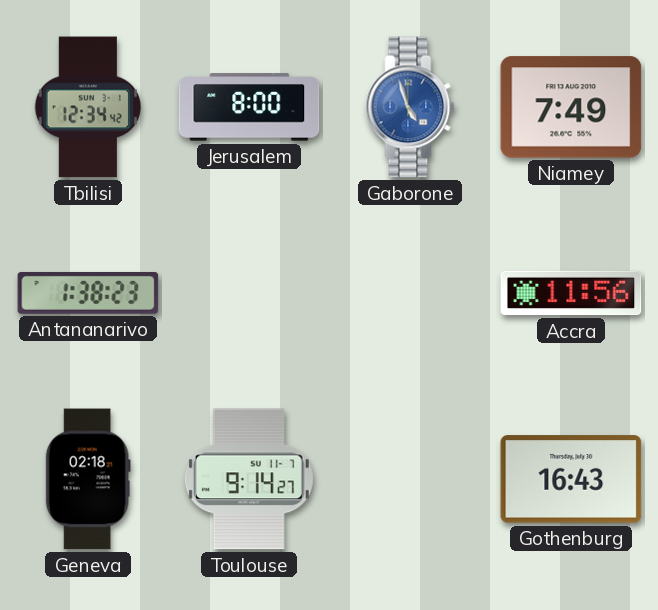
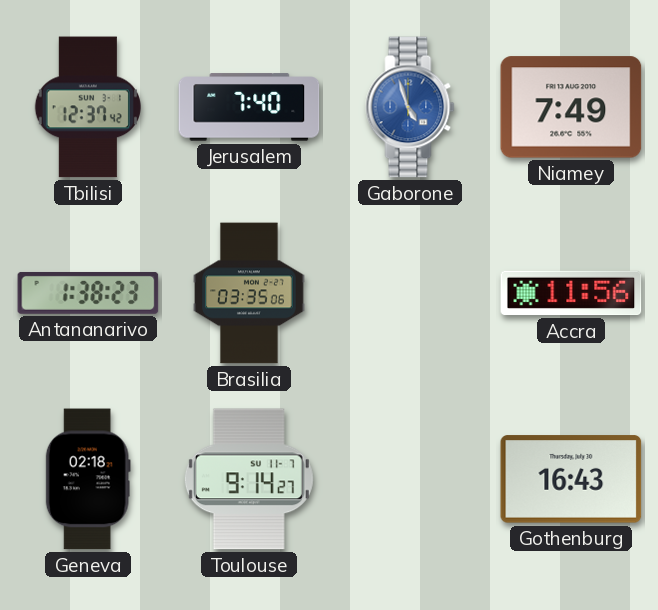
Tbilisi: 12:34 -> 12:37 (88, 107)
Jerusalem: 8:00 -> 7:40 (249, 107)
Brasilia: none -> 03:35 (249, 293)
